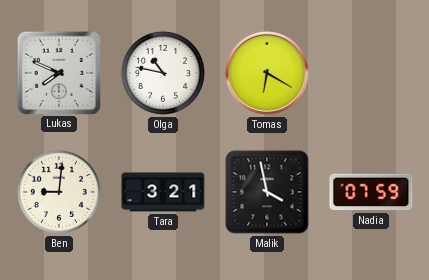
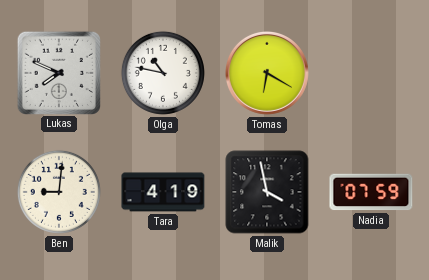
Tara: 3:21 -> 4:19 (163, 192)
